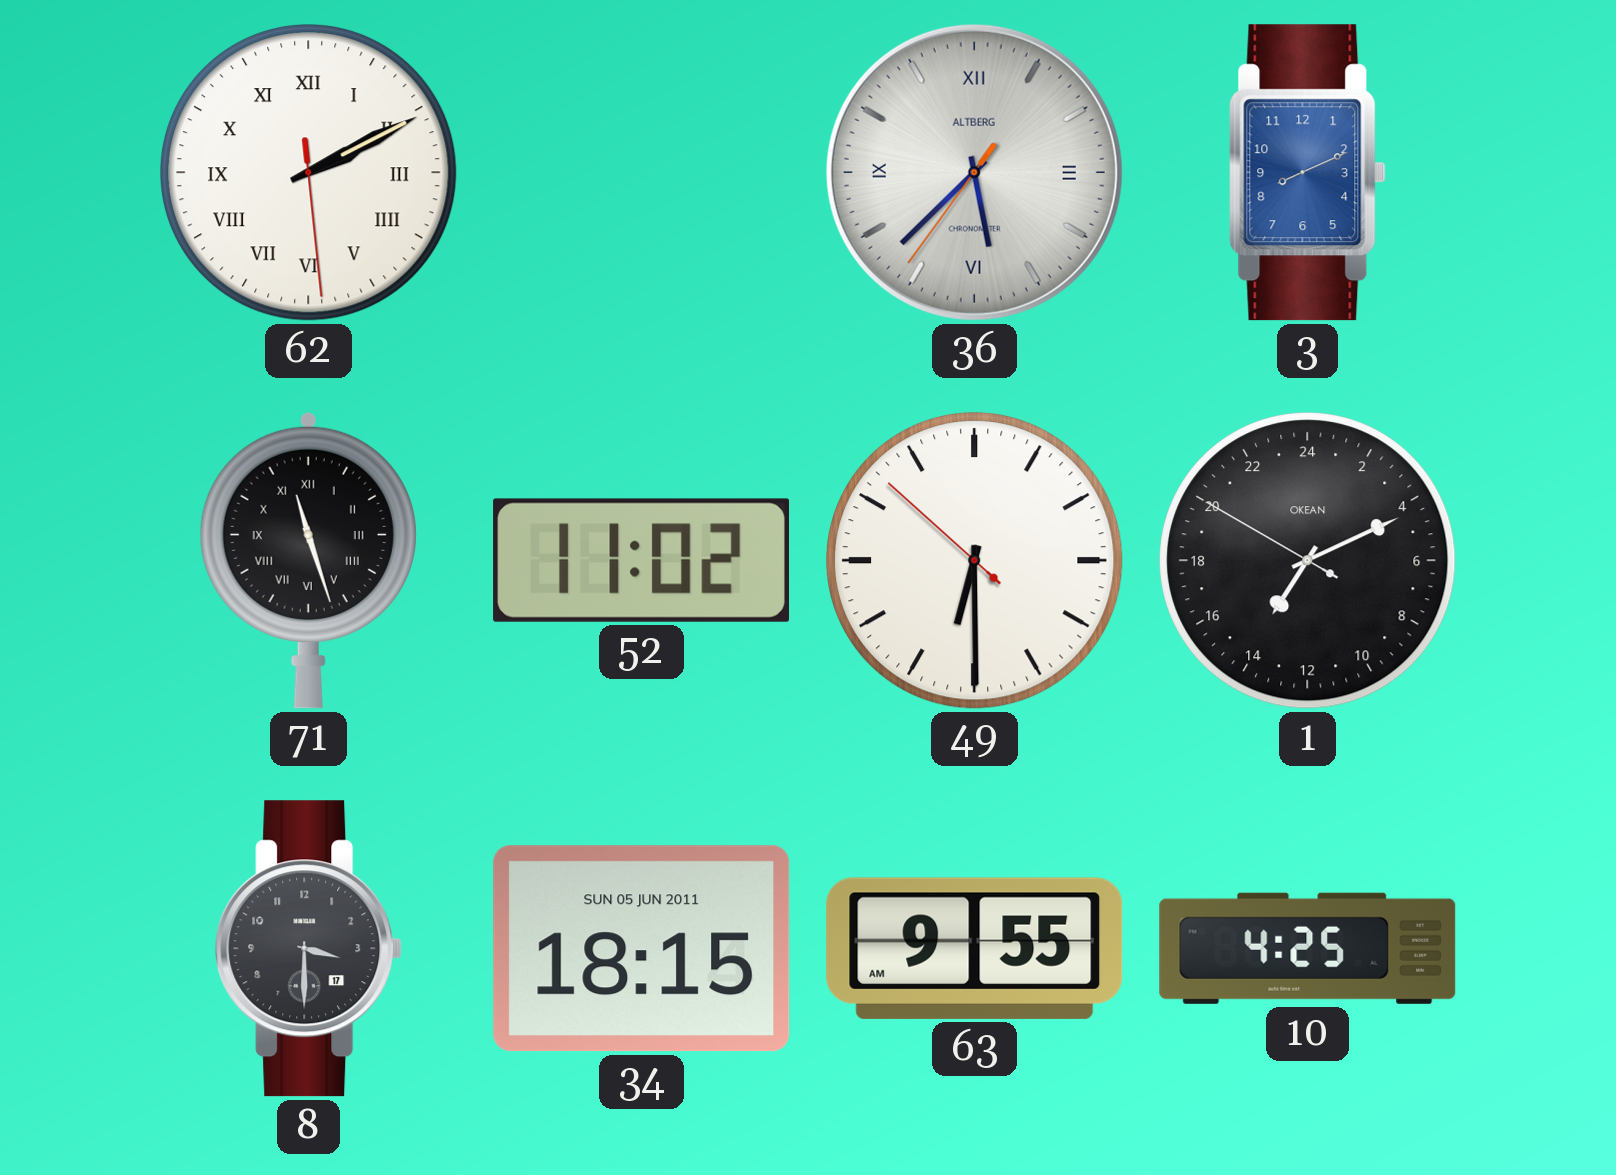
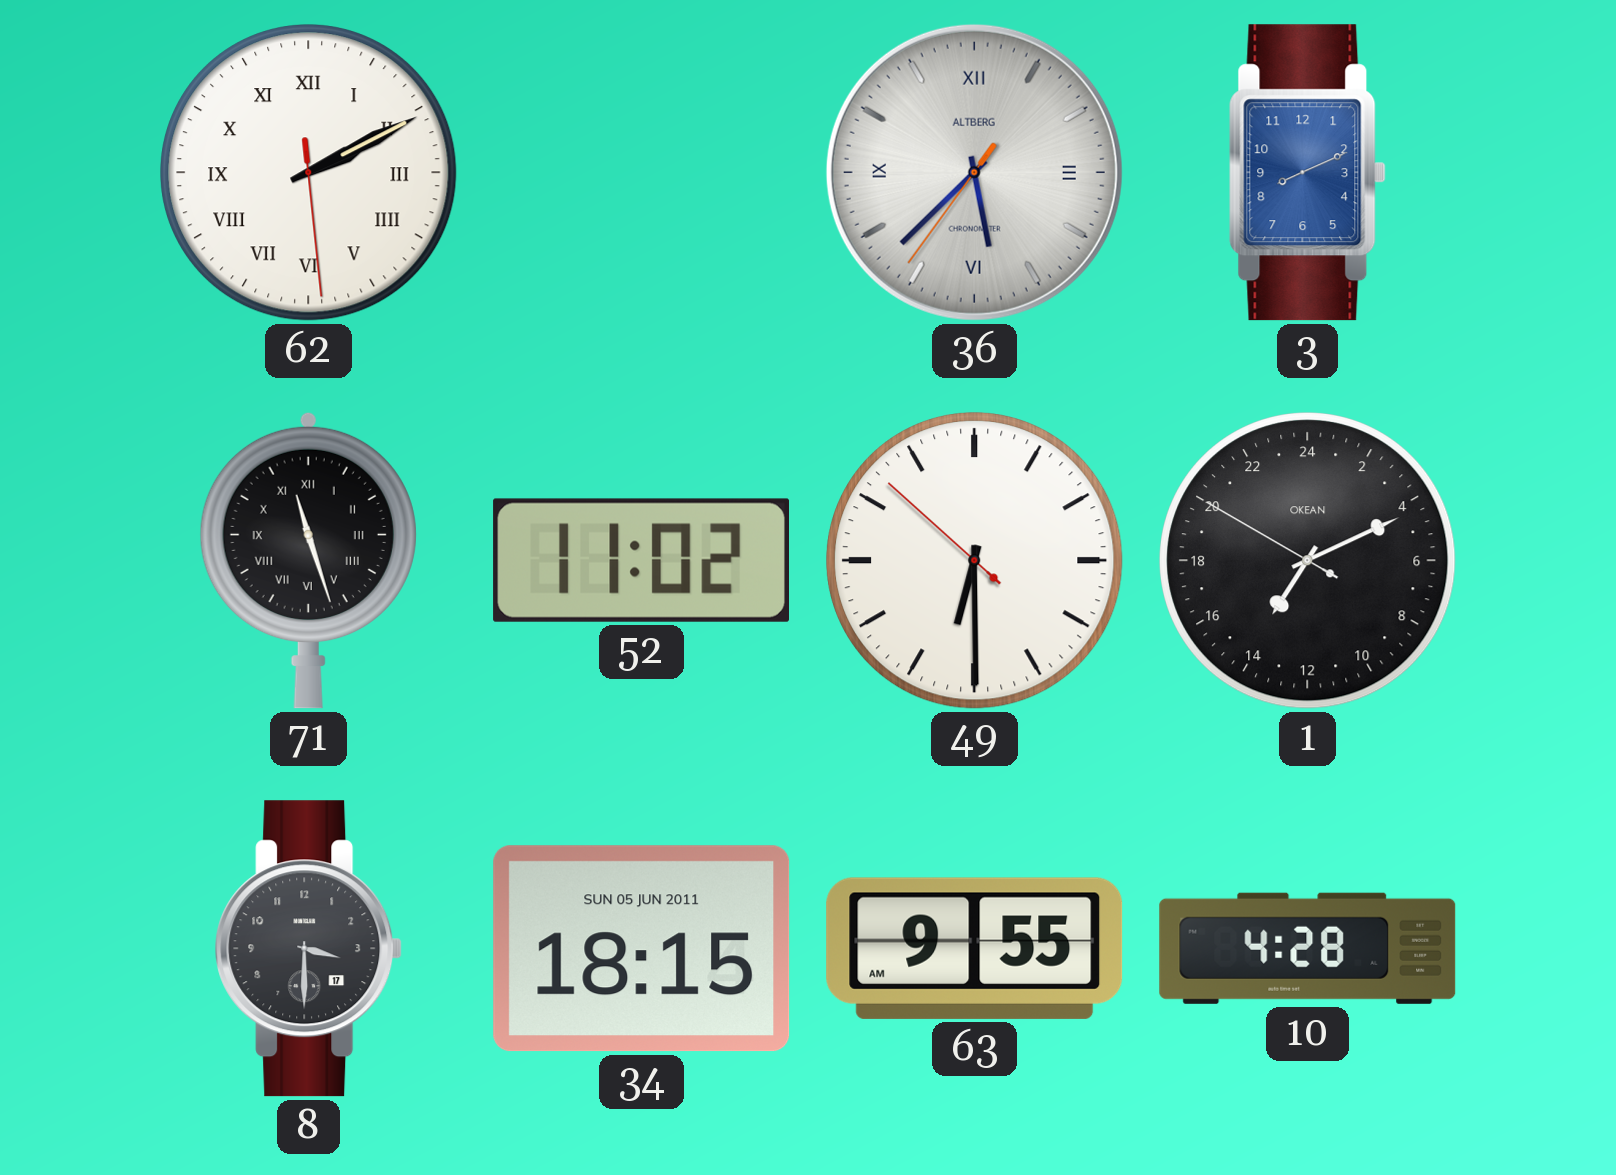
10: 4:25 -> 4:28 (1308, 948)
